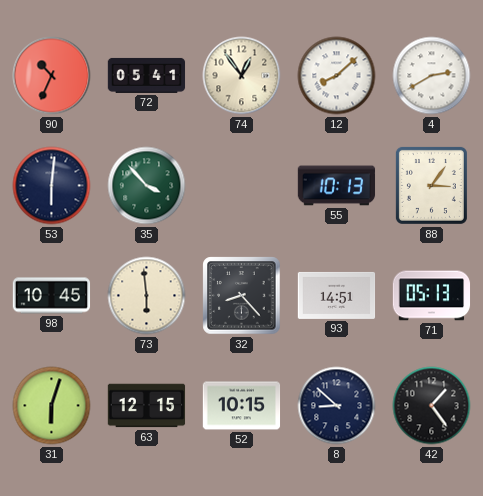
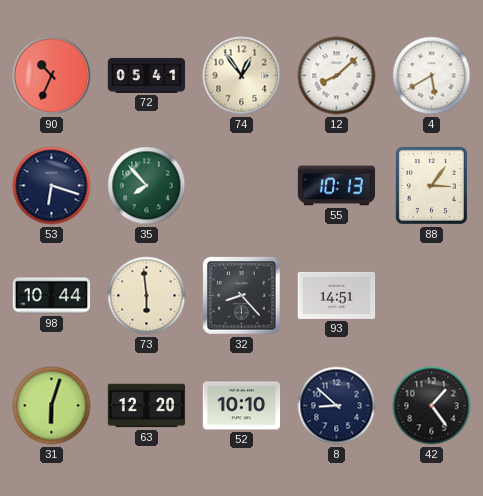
4: 2:40 -> 5:40 (432, 76)
53: 6:01 -> 6:18 (52, 186)
35: 3:53 -> 7:53 (147, 186)
98: 10:45 -> 10:44 (52, 296)
71: 05:13 -> none (432, 296)
63: 12:15 -> 12:20 (147, 406)
52: 10:15 -> 10:10 (242, 406)
